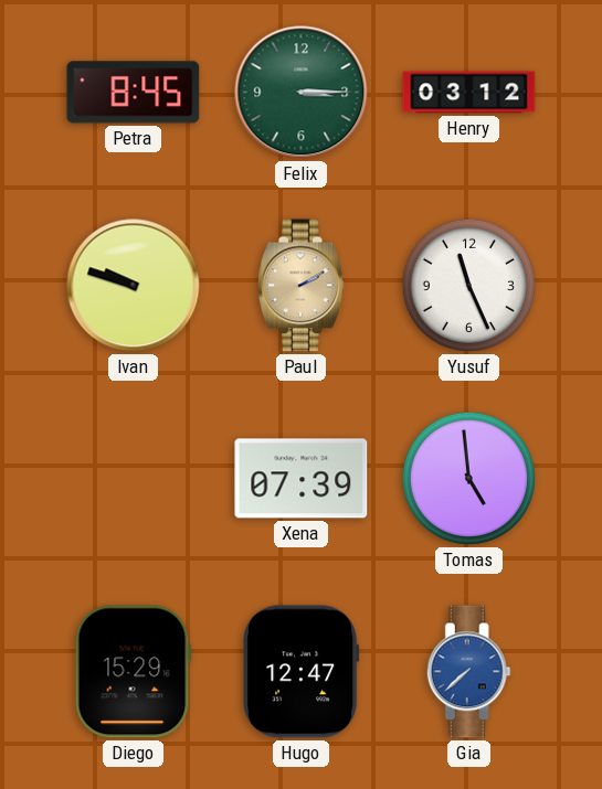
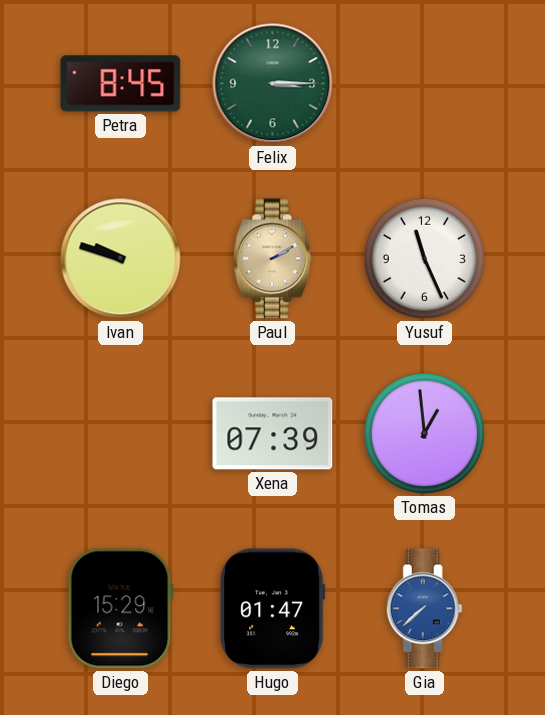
Henry: 03:12 -> none (469, 93)
Tomas: 4:59 -> 12:59 (424, 433)
Hugo: 12:47 -> 01:47 (273, 609)
